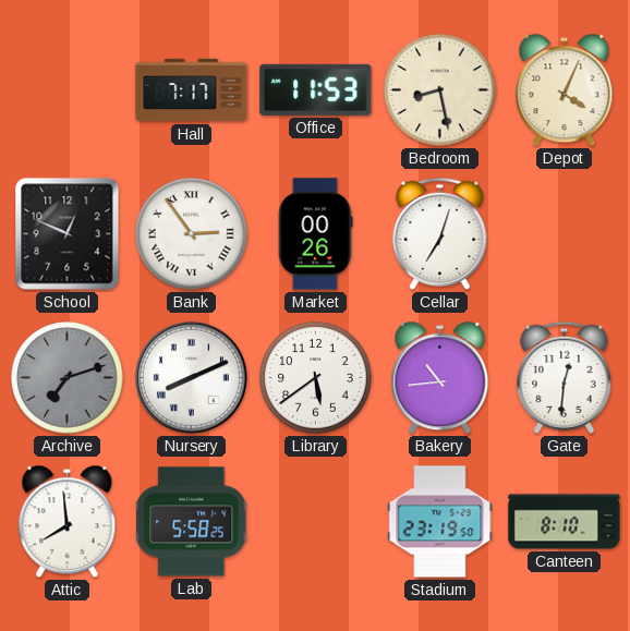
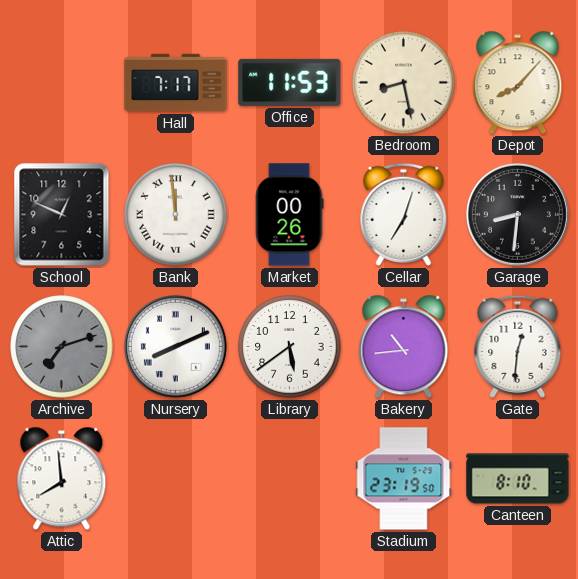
Depot: 4:04 -> 8:07 (518, 83)
Bank: 2:54 -> 11:59 (176, 215)
Garage: none -> 8:31 (517, 214)
Lab: 5:58 -> none (192, 522)
